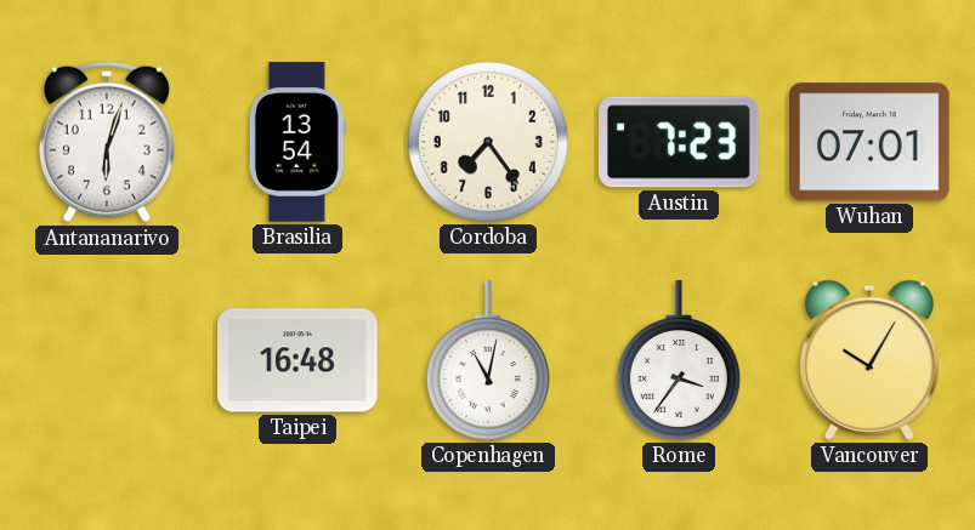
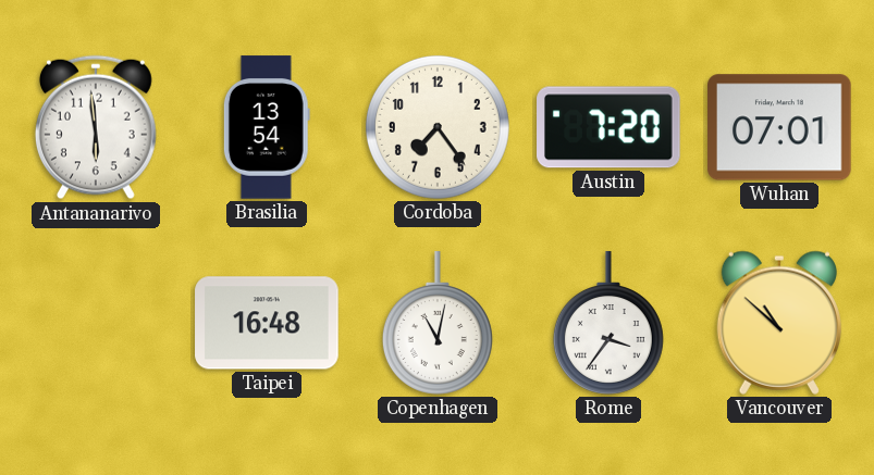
Antananarivo: 6:03 -> 5:59 (96, 127)
Austin: 7:23 -> 7:20 (608, 127)
Vancouver: 10:05 -> 10:52 (779, 323)
